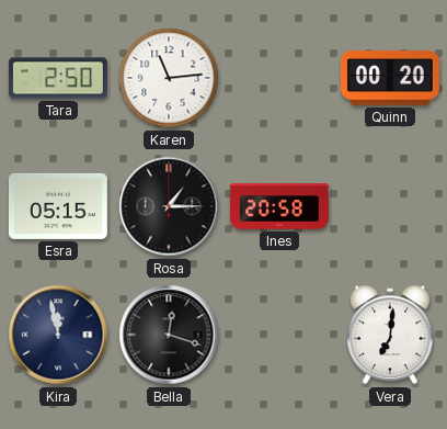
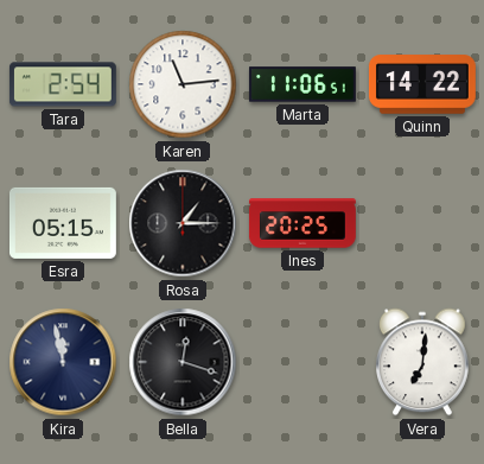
Tara: 2:50 -> 2:54 (63, 84)
Marta: none -> 11:06 (302, 84)
Quinn: 00:20 -> 14:22 (422, 84)
Ines: 20:58 -> 20:25 (302, 223)
